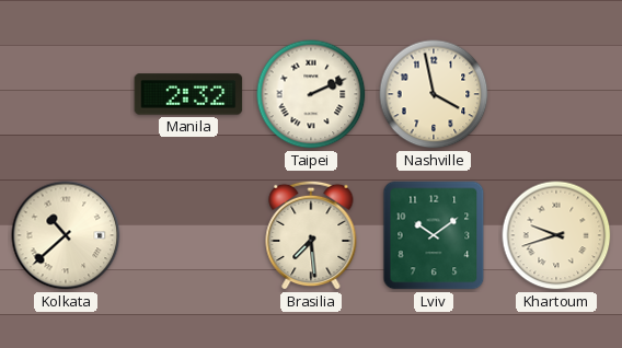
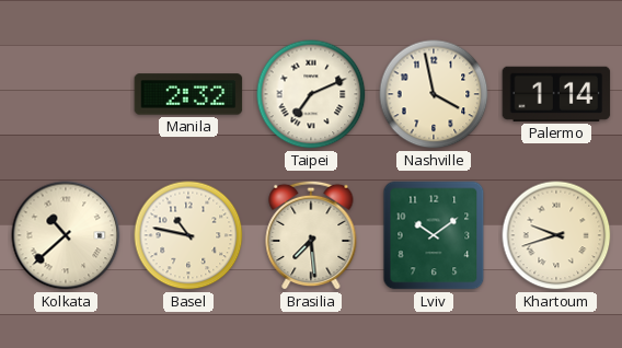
Taipei: 2:11 -> 7:11 (311, 94)
Palermo: none -> 1:14 (556, 94)
Basel: none -> 10:47 (188, 235)
